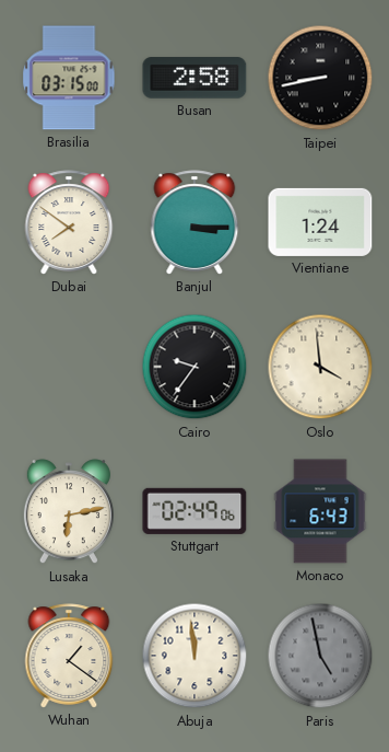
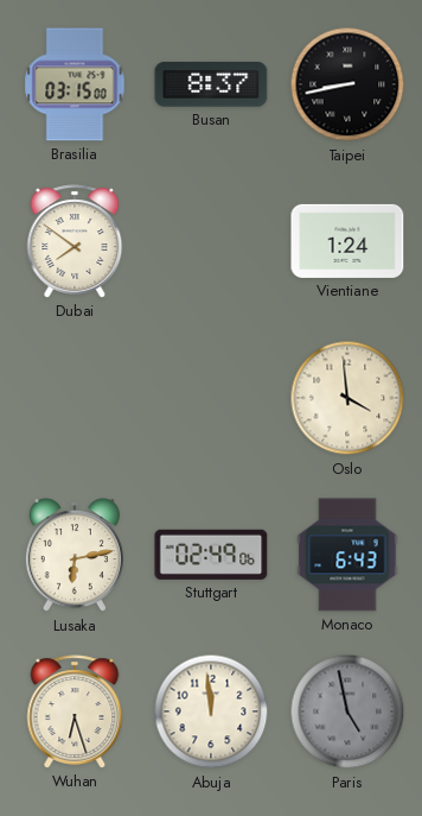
Busan: 2:58 -> 8:37 (211, 84)
Banjul: 3:15 -> none (194, 222)
Cairo: 9:36 -> none (194, 367)
Wuhan: 1:21 -> 6:27 (75, 711)
